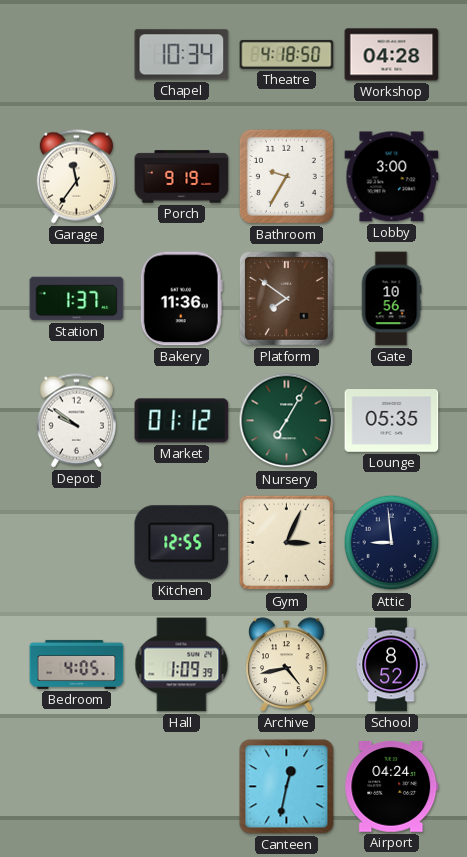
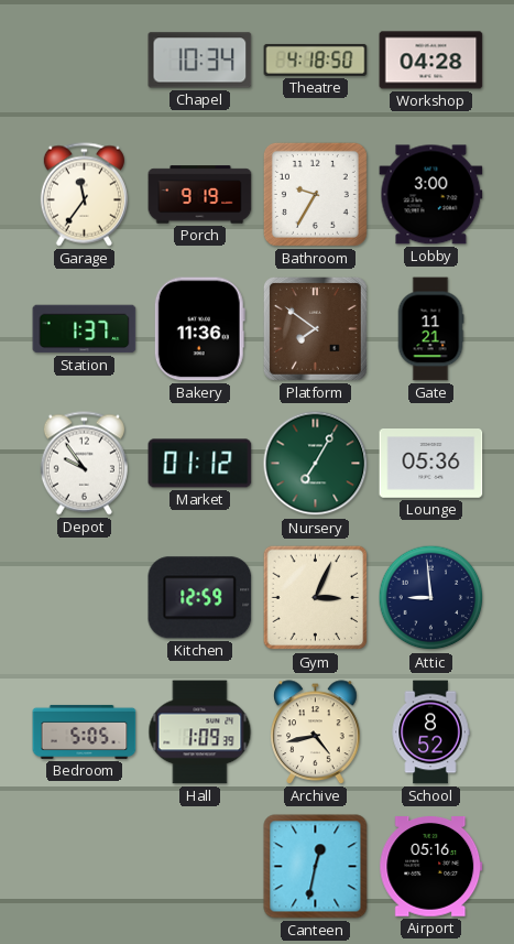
Gate: 10:56 -> 11:21 (430, 329)
Depot: 9:51 -> 9:54 (84, 464)
Lounge: 05:35 -> 05:36 (431, 464)
Kitchen: 12:55 -> 12:59 (200, 598)
Bedroom: 4:05 -> 5:05 (85, 731)
Airport: 04:24 -> 05:16 (431, 867)
